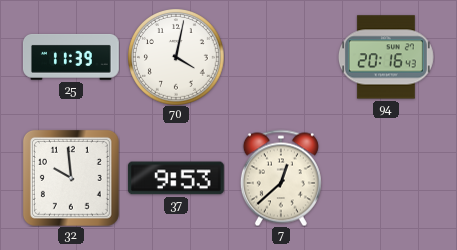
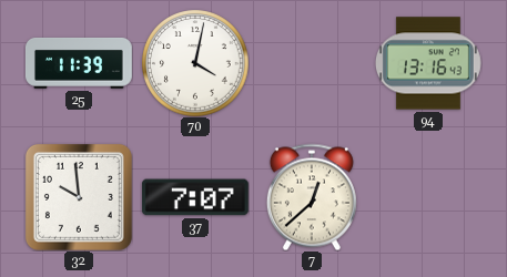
94: 20:16 -> 13:16 (428, 63)
37: 9:53 -> 7:07 (195, 197)
